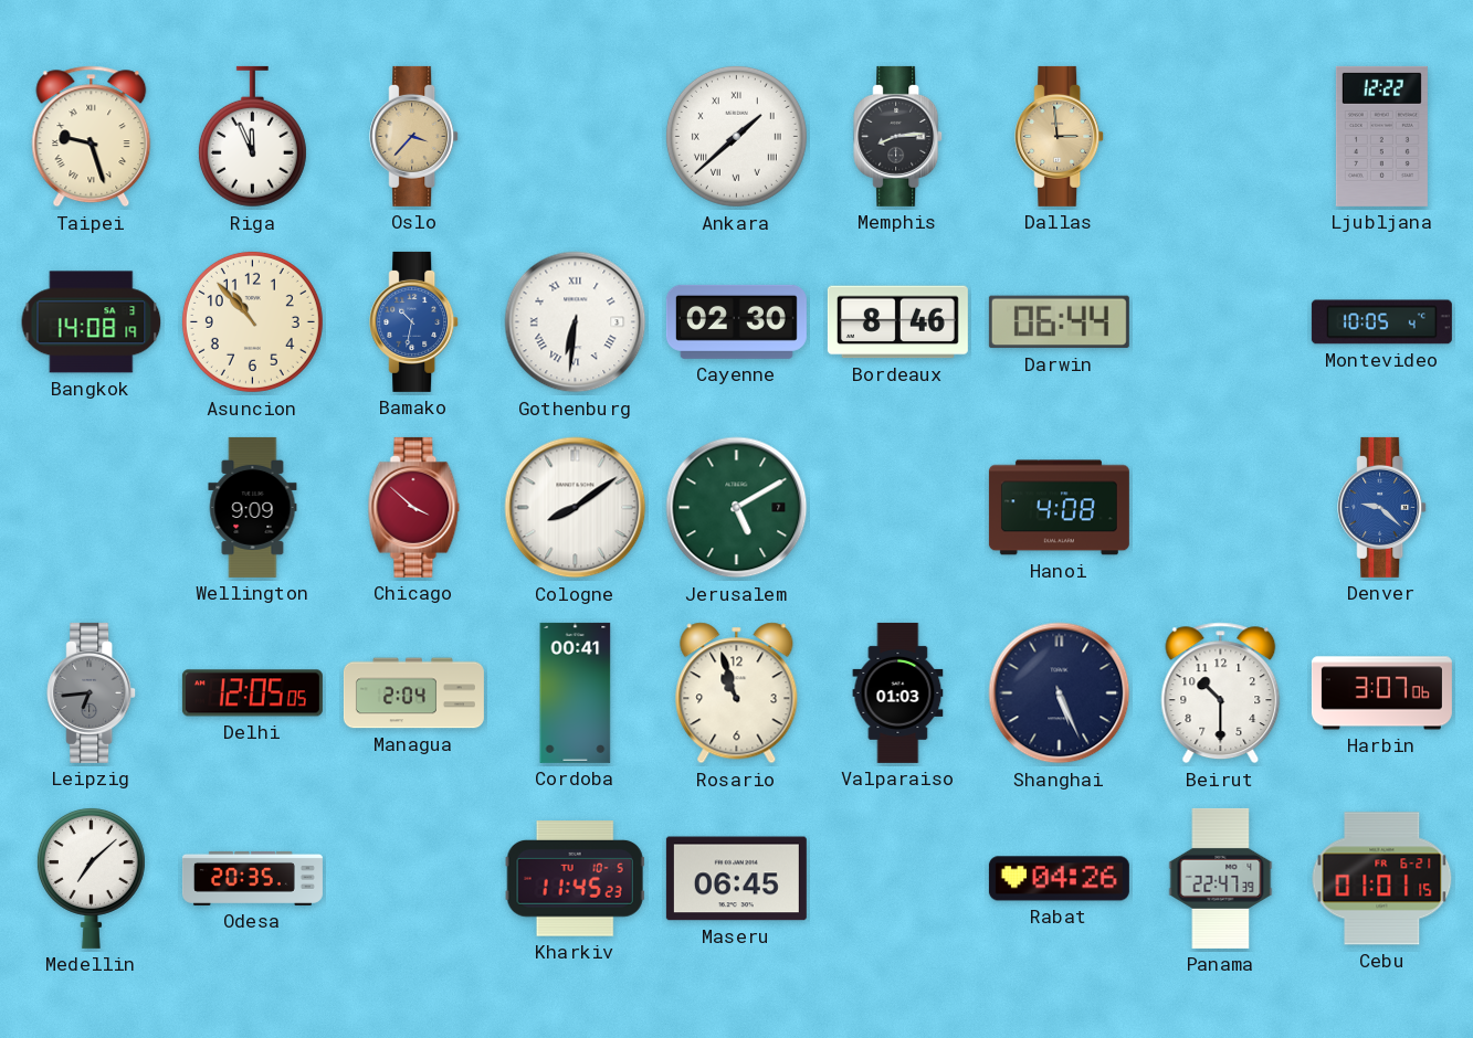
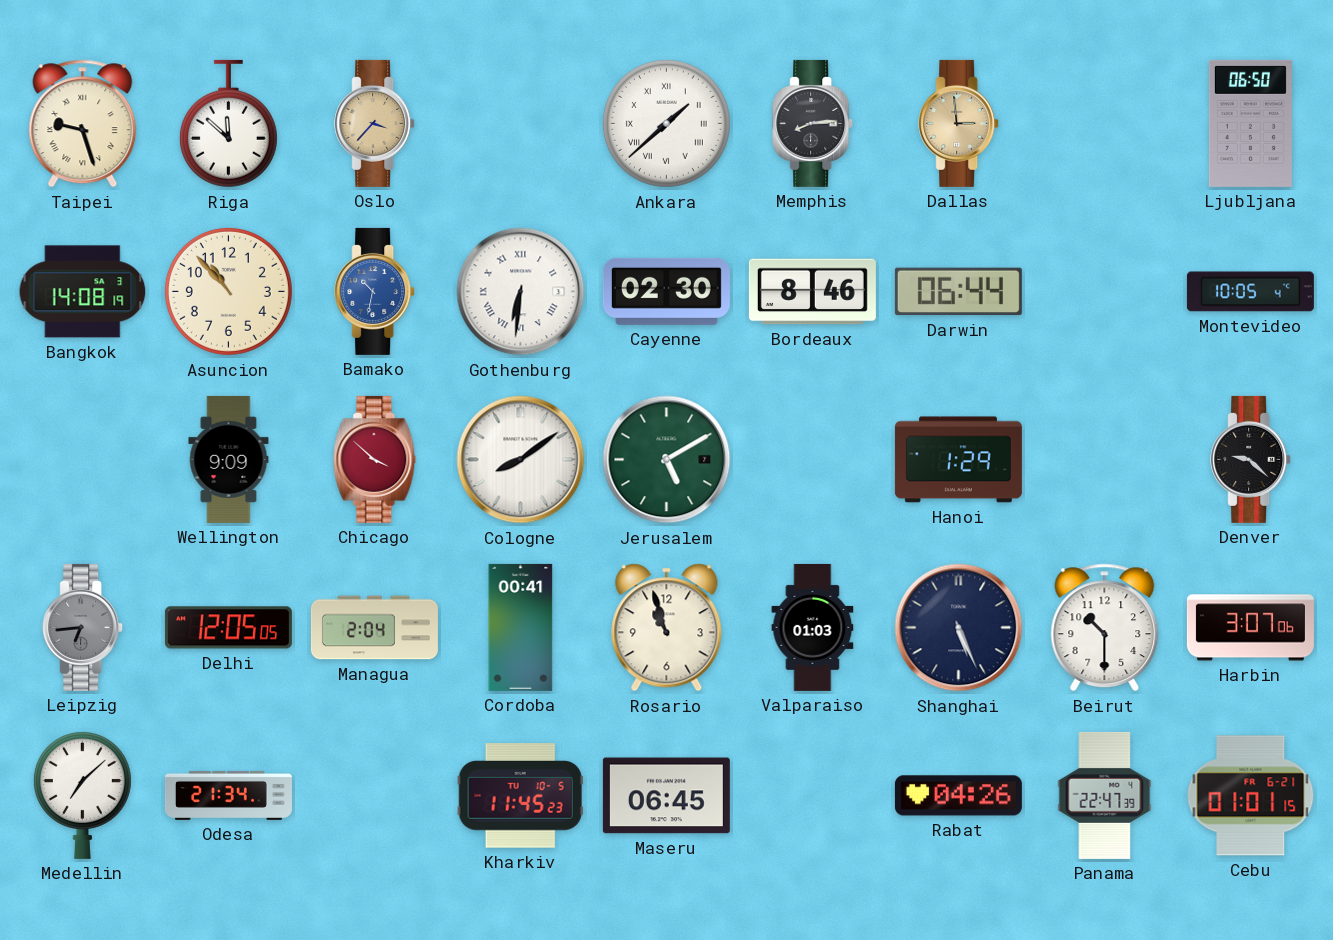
Riga: 11:56 -> 11:52 (228, 124)
Ljubljana: 12:22 -> 06:50 (1250, 123)
Hanoi: 4:08 -> 1:29 (958, 460)
Denver dial: blue -> black (1251, 459)
Odesa: 20:35 -> 21:34 (228, 795)
